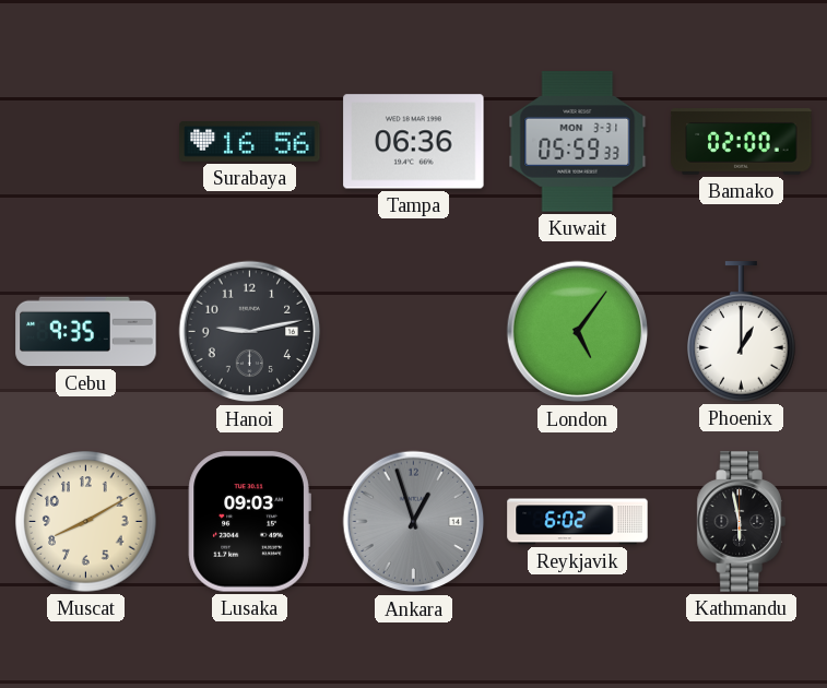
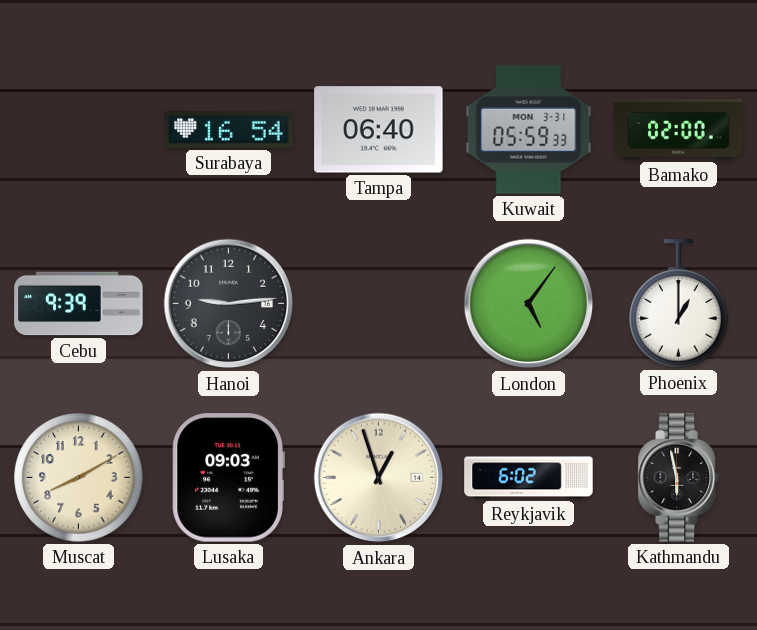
Surabaya: 16:56 -> 16:54 (229, 130)
Tampa: 06:36 -> 06:40 (379, 130)
Cebu: 9:35 -> 9:39 (79, 304)
Hanoi: 9:13 -> 9:14 (229, 304)
Ankara dial: grey -> cream (379, 478)
